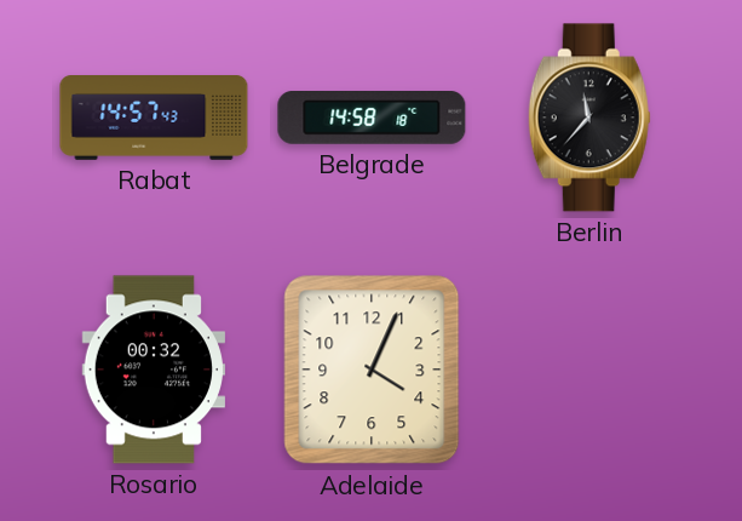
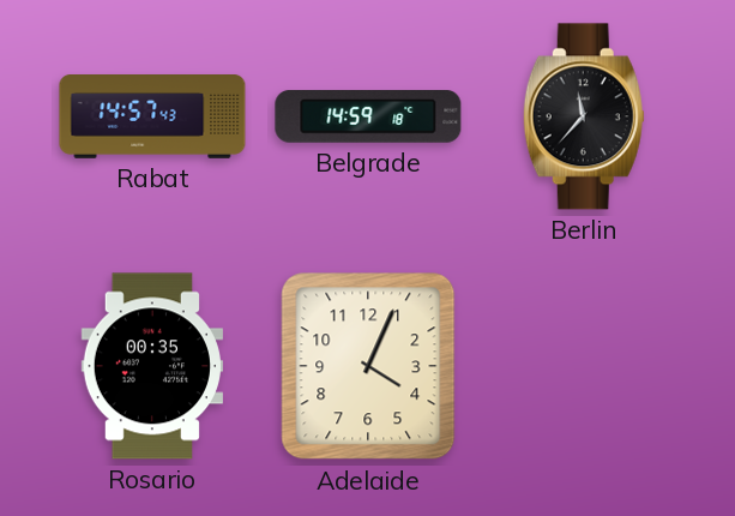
Belgrade: 14:58 -> 14:59 (368, 118)
Rosario: 00:32 -> 00:35 (151, 366)
